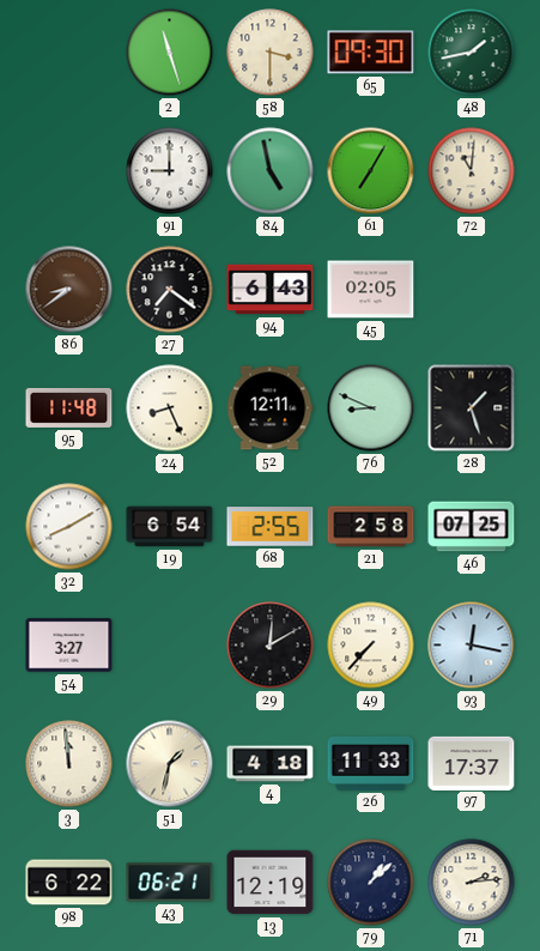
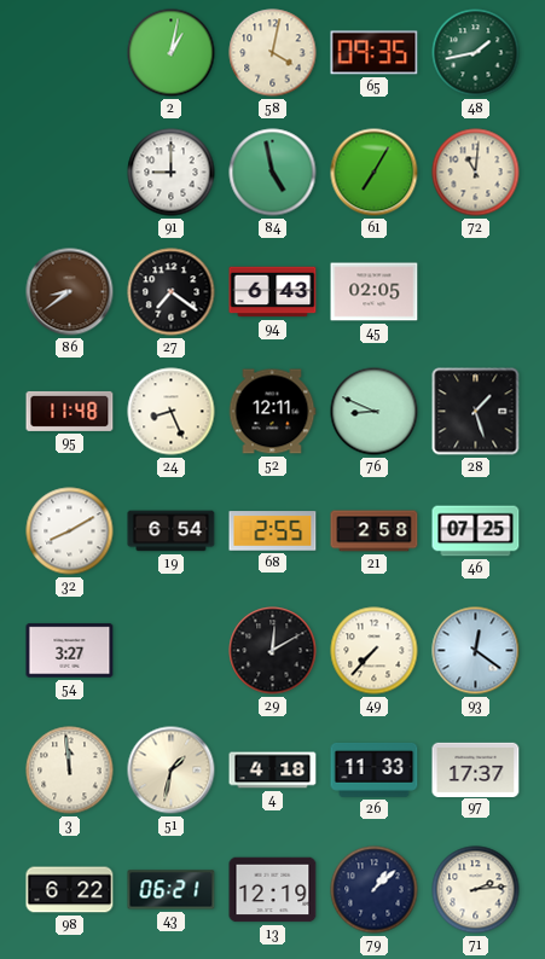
2: 11:27 -> 1:02 (172, 53)
58: 3:30 -> 4:02 (273, 53)
65: 09:30 -> 09:35 (375, 53)
93: 12:17 -> 12:21 (476, 651)
